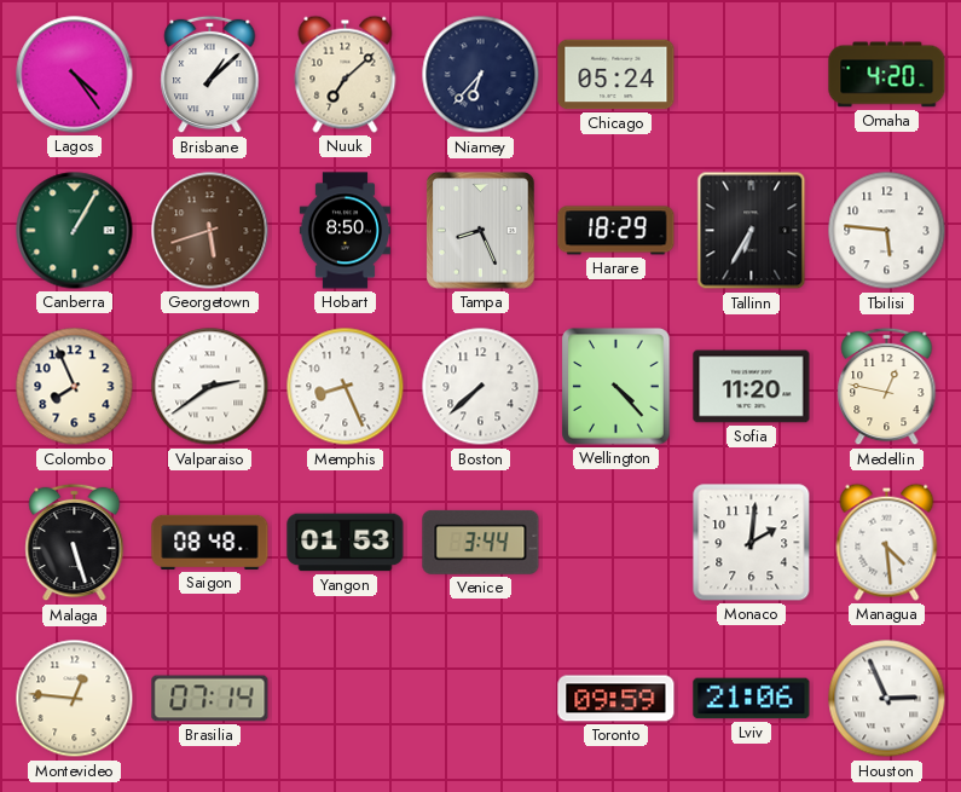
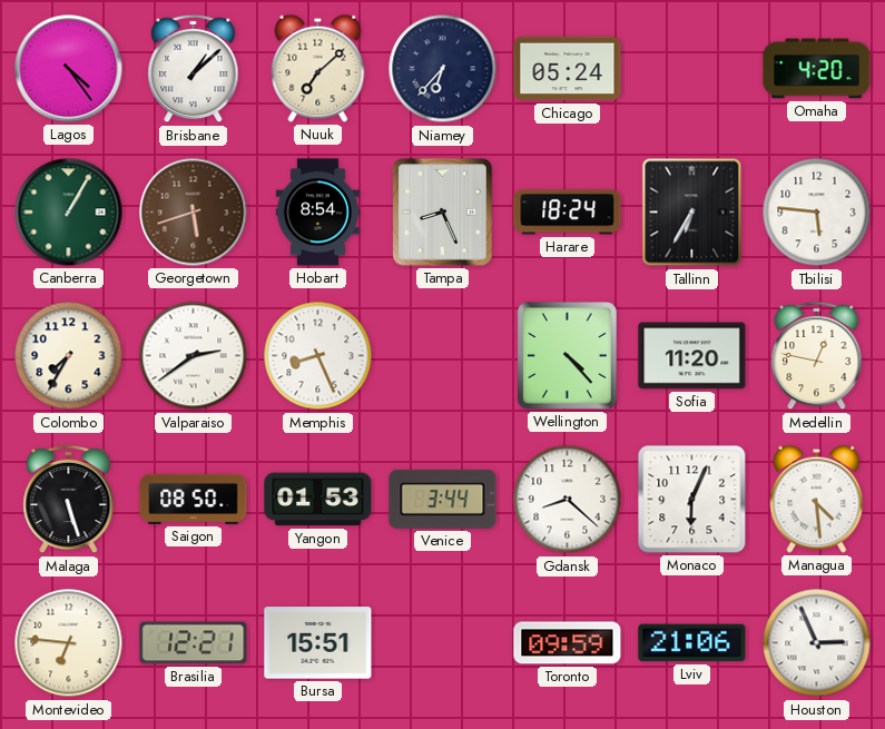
Hobart: 8:50 -> 8:54 (317, 213)
Harare: 18:29 -> 18:24 (568, 213)
Colombo: 7:56 -> 7:35 (69, 356)
Boston: 7:38 -> none (481, 387)
Saigon: 08:48 -> 08:50 (194, 499)
Gdansk: none -> 8:22 (568, 500)
Monaco: 2:01 -> 6:04 (692, 500)
Montevideo: 12:46 -> 6:46 (69, 643)
Brasilia: 07:14 -> 12:21 (194, 643)
Bursa: none -> 15:51 (318, 643)
